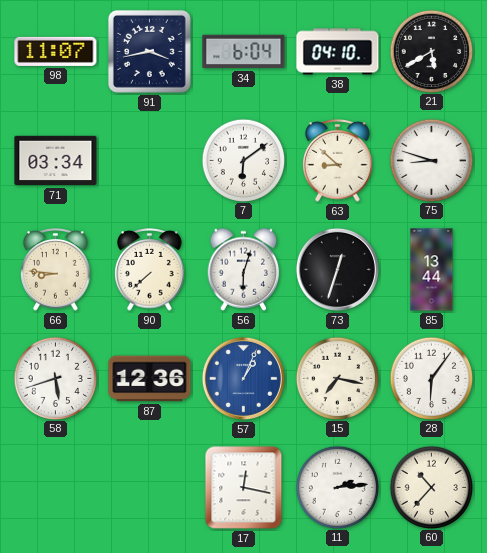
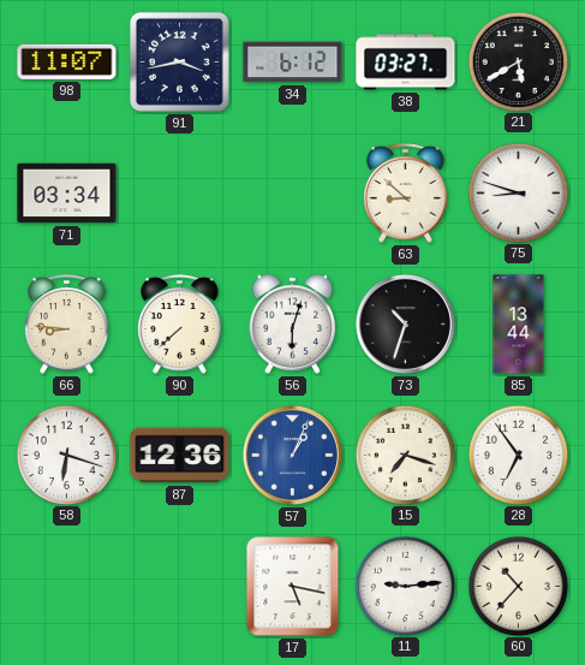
34: 6:04 -> 6:12 (293, 63)
38: 04:10 -> 03:27 (406, 63)
7: 6:09 -> none (243, 160)
73: 12:33 -> 10:33 (405, 323)
58: 5:42 -> 6:18 (66, 455)
15: 7:17 -> 7:18 (405, 455)
28: 6:06 -> 6:54 (518, 455)
17: 12:17 -> 5:17 (293, 587)
11: 2:14 -> 9:14 (405, 586)
